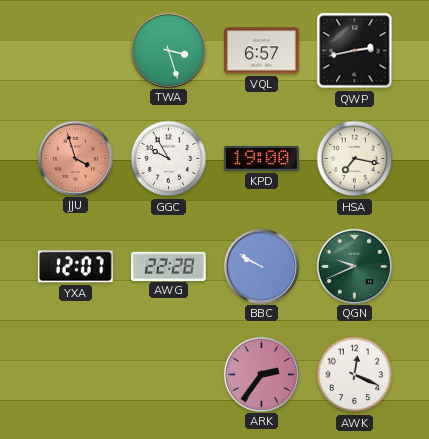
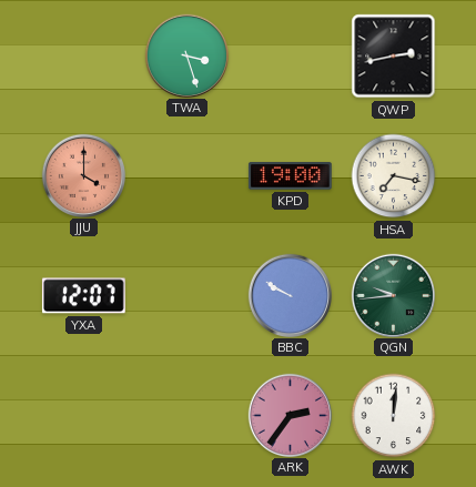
VQL: 6:57 -> none (262, 51)
JJU: 3:57 -> 4:00 (83, 175)
GGC: 9:55 -> none (169, 159)
AWG: 22:28 -> none (169, 266)
QGN: 9:41 -> 9:44 (393, 295)
AWK: 12:19 -> 12:01 (394, 416)
